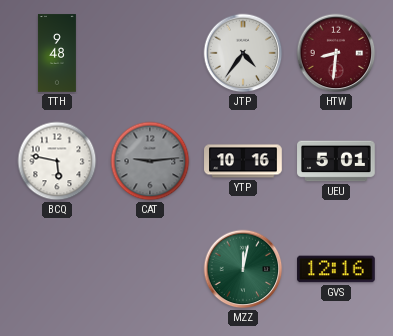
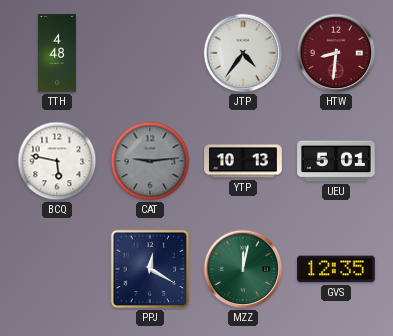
TTH: 9:48 -> 4:48 (57, 53)
YTP: 10:16 -> 10:13 (243, 161)
PPJ: none -> 12:20 (150, 269)
GVS: 12:16 -> 12:35 (336, 269)
